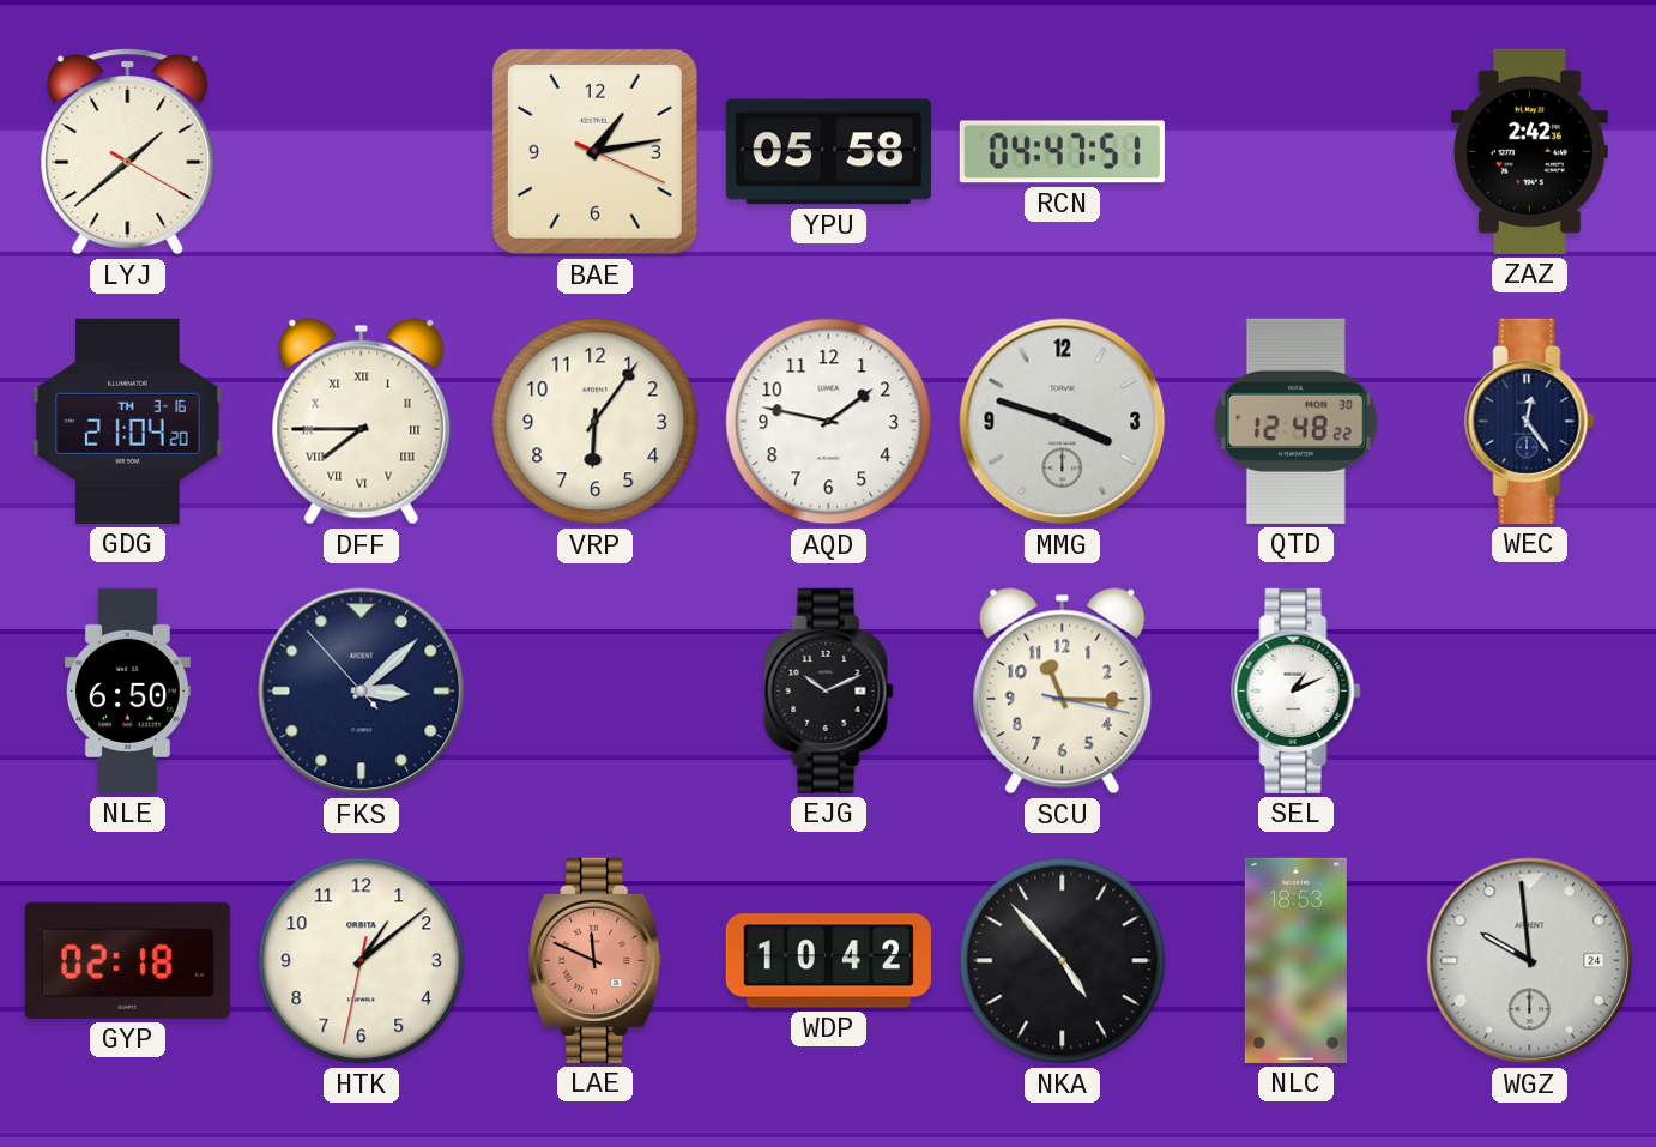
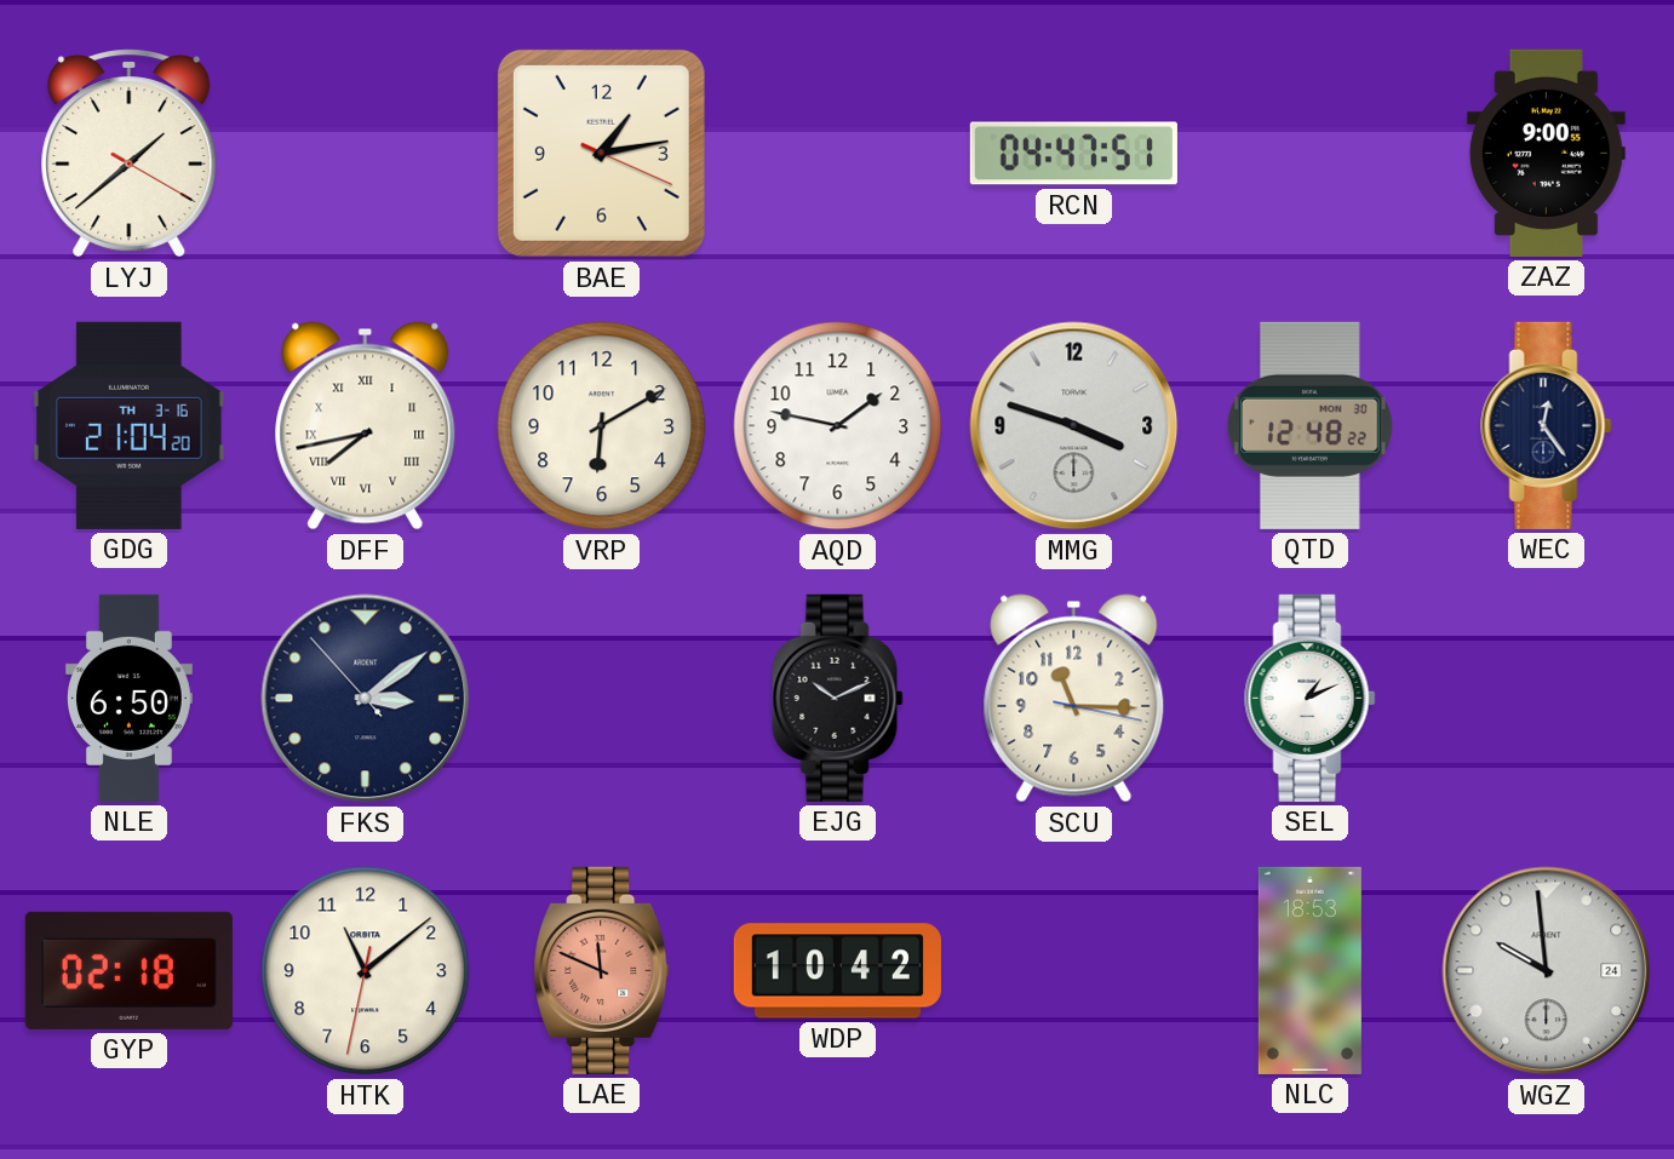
YPU: 05:58 -> none (828, 152)
ZAZ: 2:42 -> 9:00 (1546, 153)
DFF: 7:45 -> 7:43 (366, 426)
VRP: 6:06 -> 6:10 (602, 426)
FKS: 3:07 -> 3:08 (366, 699)
HTK: 1:08 -> 11:08 (366, 971)
NKA: 4:53 -> none (1063, 961)
